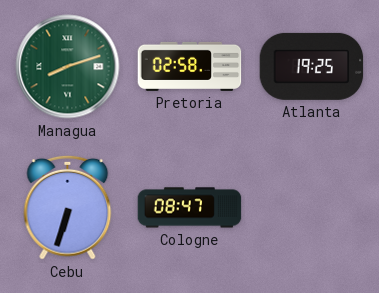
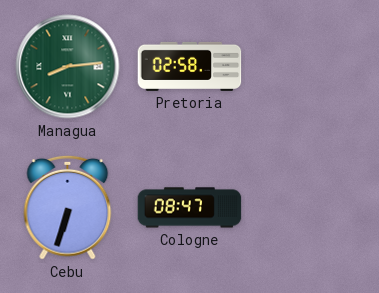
Managua: 8:12 -> 8:14 (68, 67)
Atlanta: 19:25 -> none (312, 66)
